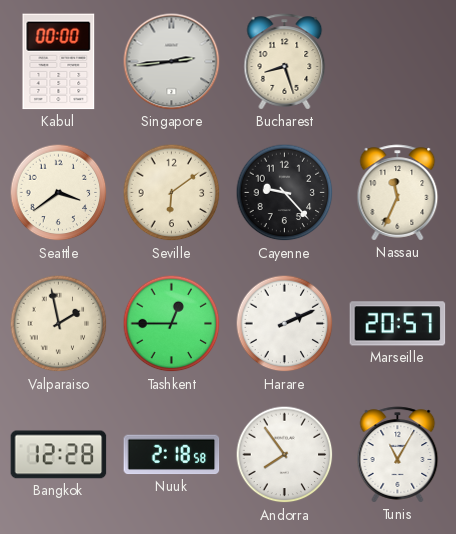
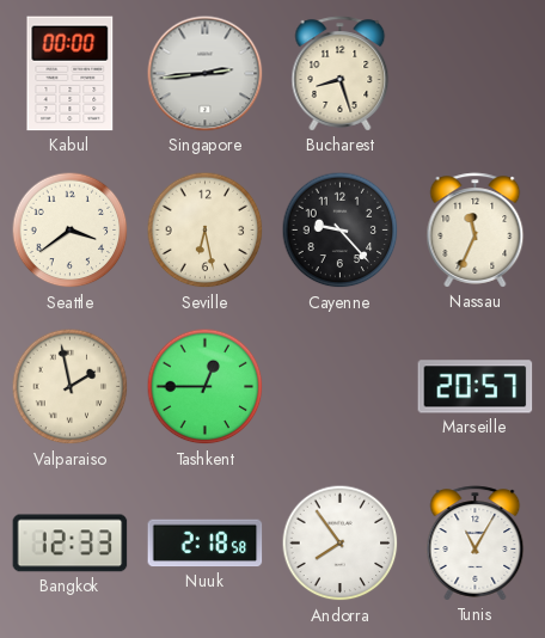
Seville: 6:09 -> 6:28 (206, 231)
Harare: 2:11 -> none (285, 324)
Bangkok: 12:28 -> 12:33 (71, 544)
